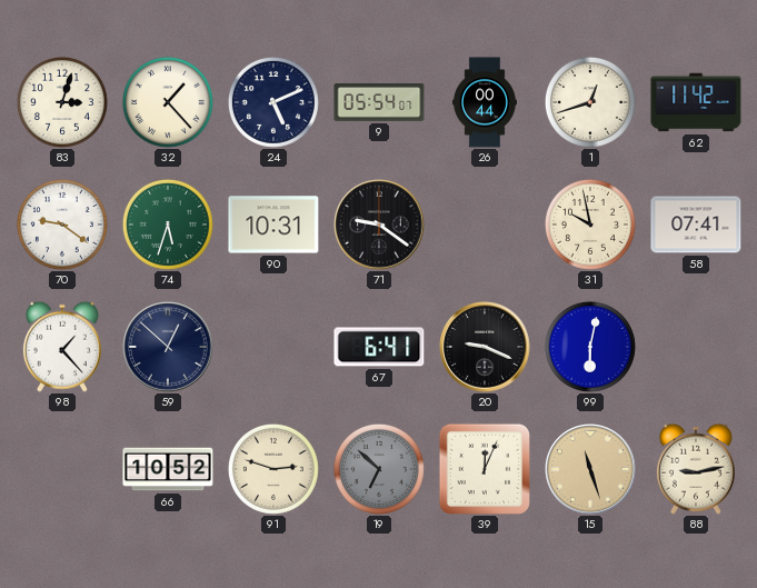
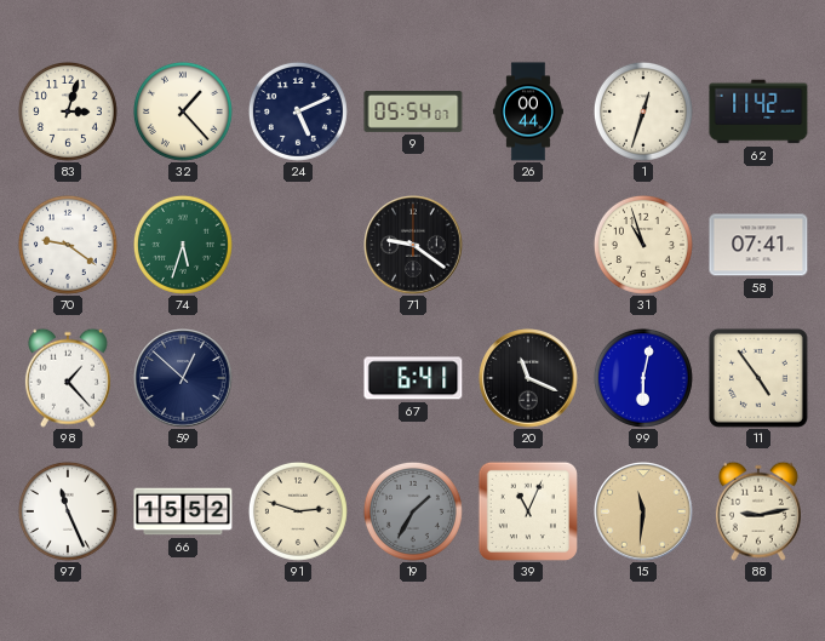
1: 12:42 -> 12:33 (643, 111)
90: 10:31 -> none (273, 225)
31: 9:58 -> 10:57 (643, 245)
20: 9:19 -> 11:19 (528, 378)
11: none -> 4:54 (758, 378)
97: none -> 11:26 (68, 511)
66: 10:52 -> 15:52 (183, 511)
19: 6:52 -> 1:35 (413, 511)
39: 12:04 -> 11:04 (528, 511)
15: 11:27 -> 11:31 (643, 511)
